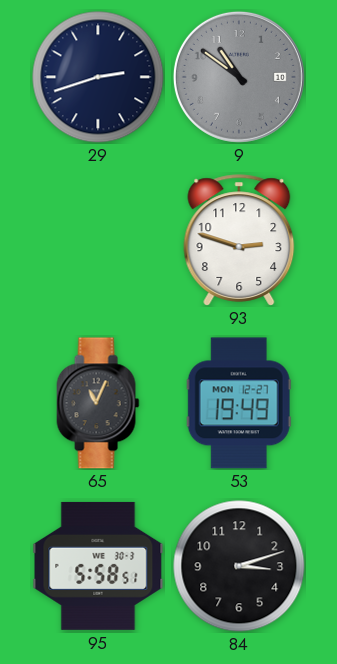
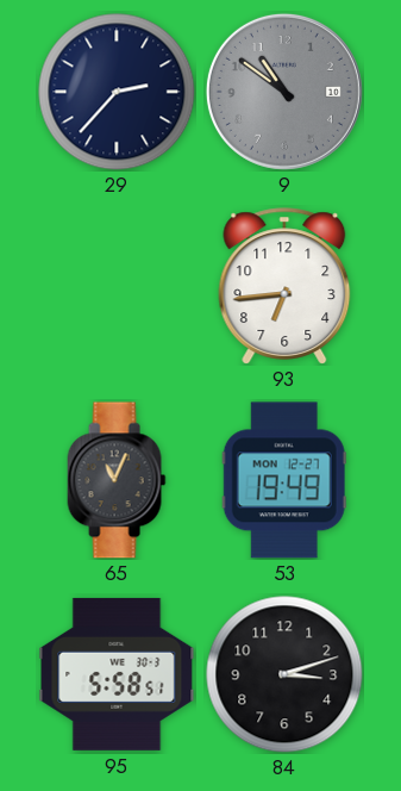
29: 2:42 -> 2:37 (117, 92)
93: 2:48 -> 6:44 (284, 286)
